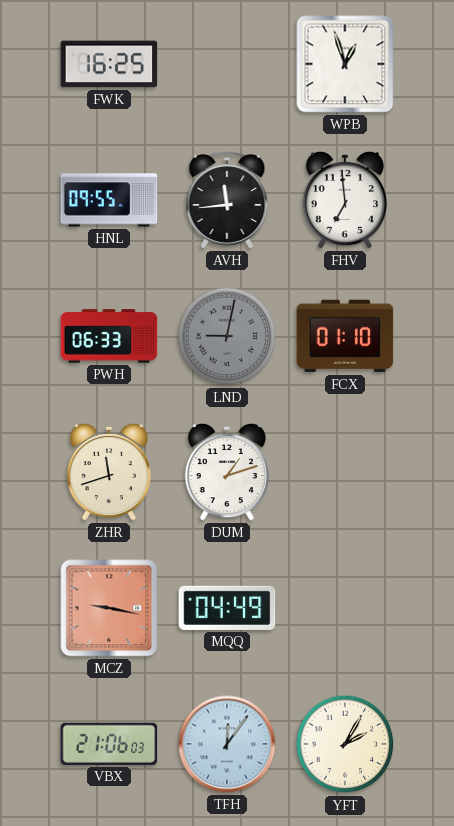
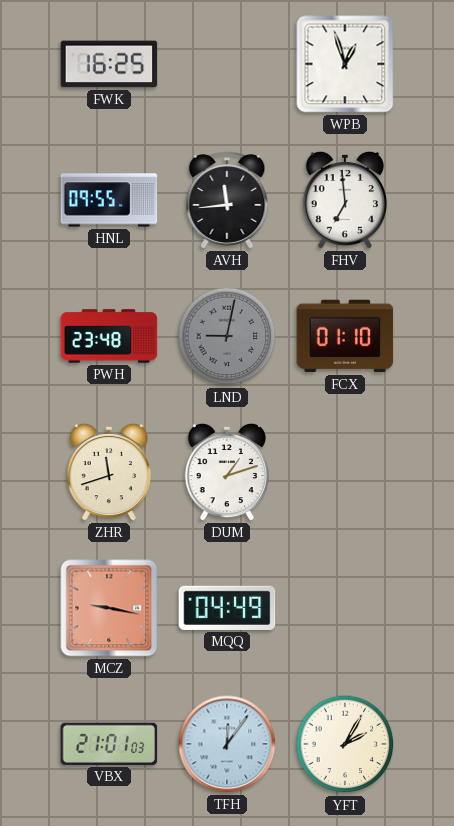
PWH: 06:33 -> 23:48 (109, 336)
VBX: 21:06 -> 21:01 (109, 744)
